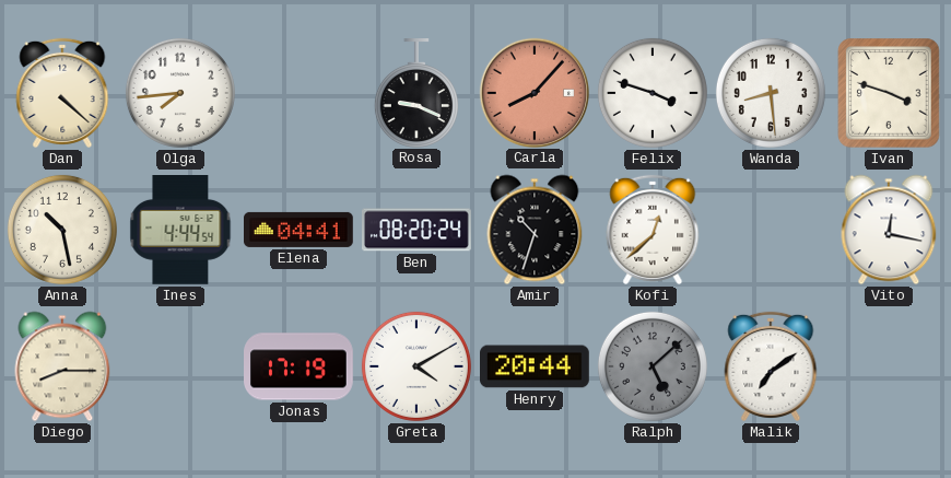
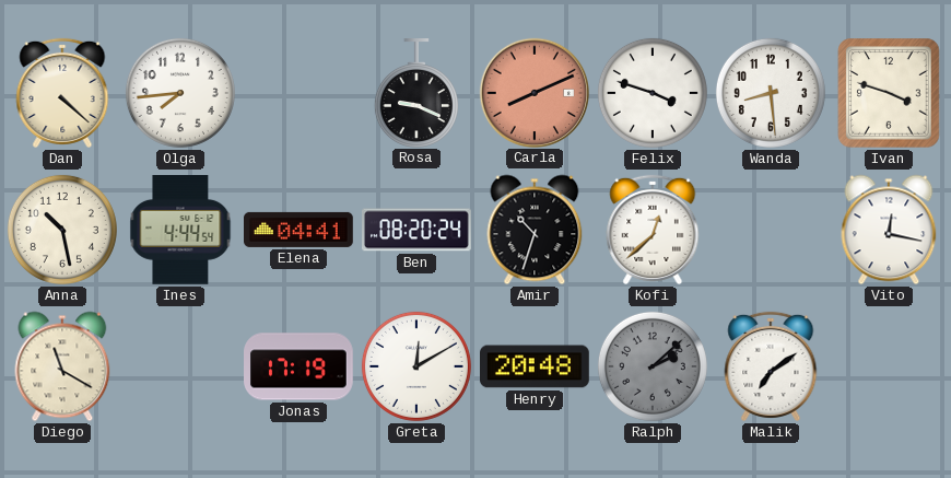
Carla: 8:07 -> 8:11 (533, 92)
Diego: 8:15 -> 11:20 (62, 366)
Greta: 4:10 -> 12:10 (416, 366)
Henry: 20:44 -> 20:48 (536, 366)
Ralph: 5:08 -> 2:08 (653, 366)
